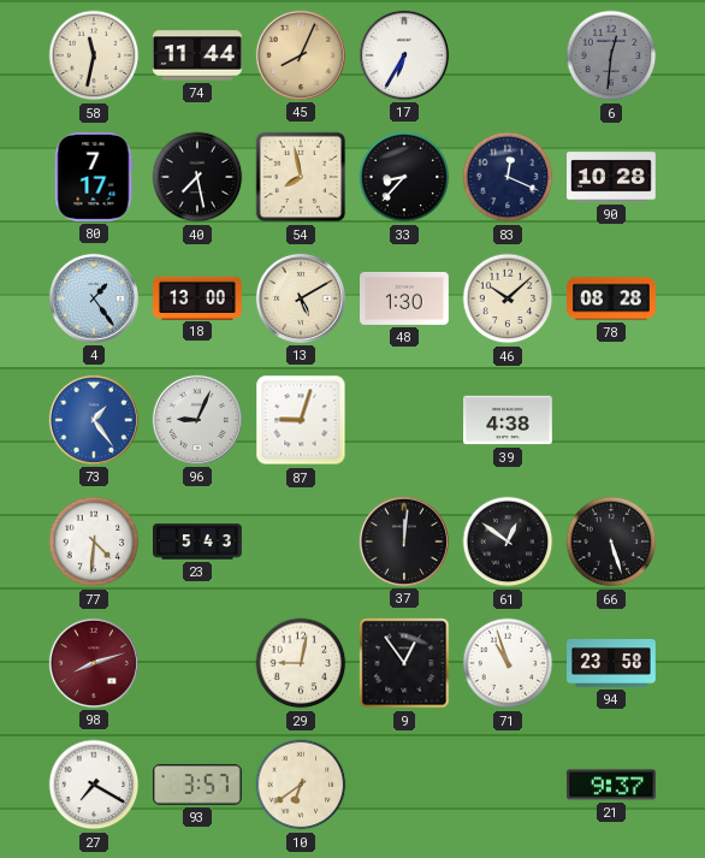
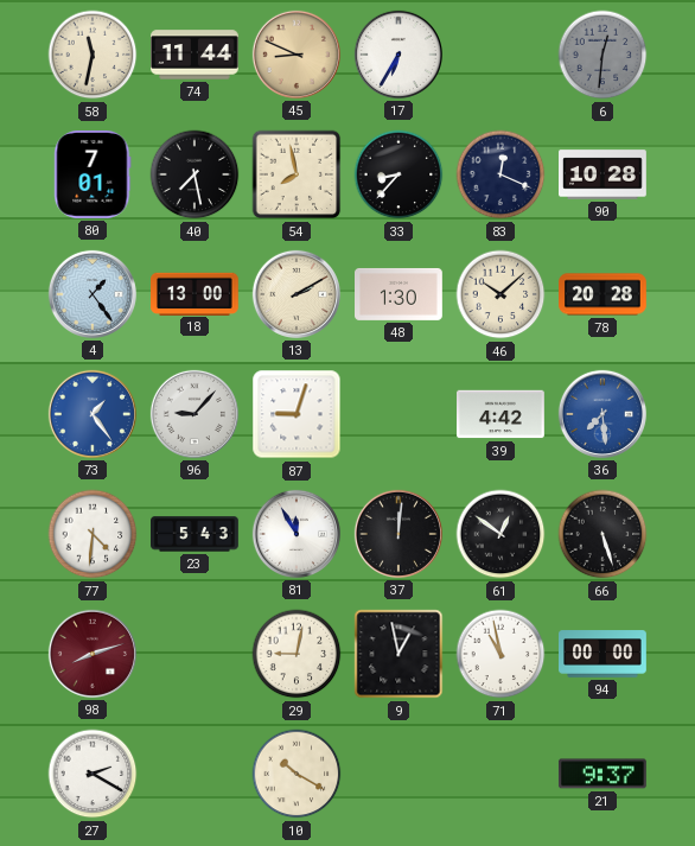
45: 8:04 -> 8:49 (297, 55)
80: 7:17 -> 7:01 (93, 174)
13: 5:10 -> 2:10 (297, 294)
78: 08:28 -> 20:28 (604, 294)
96: 9:04 -> 9:07 (195, 414)
39: 4:38 -> 4:42 (502, 414)
36: none -> 7:29 (602, 414)
81: none -> 11:55 (297, 534)
9: 12:54 -> 12:58 (398, 654)
71: 10:57 -> 10:58 (500, 654)
94: 23:58 -> 00:00 (604, 654)
27: 7:20 -> 2:20 (93, 774)
93: 3:57 -> none (197, 785)
10: 6:39 -> 10:20 (297, 774)
